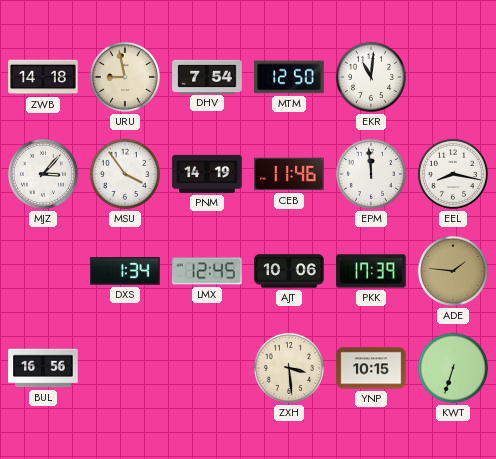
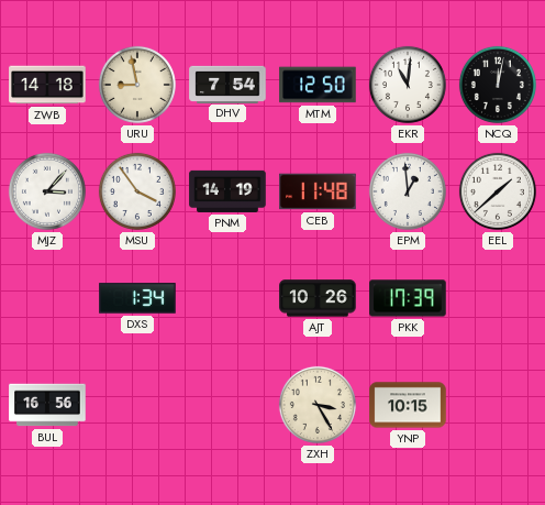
NCQ: none -> 12:02 (498, 85)
CEB: 11:46 -> 11:48 (318, 191)
EPM: 11:59 -> 12:59 (408, 191)
EEL: 8:17 -> 1:38 (498, 191)
LMX: 12:45 -> none (207, 271)
AJT: 10:06 -> 10:26 (318, 298)
ADE: 1:46 -> none (453, 271)
ZXH: 3:29 -> 3:25 (318, 405)
KWT: 6:33 -> none (453, 368)
